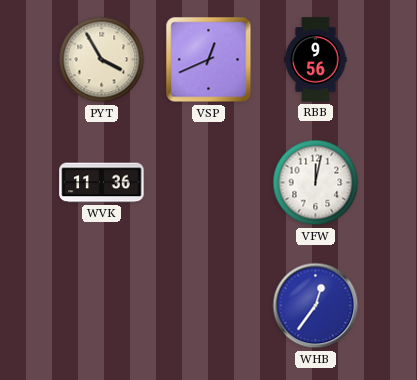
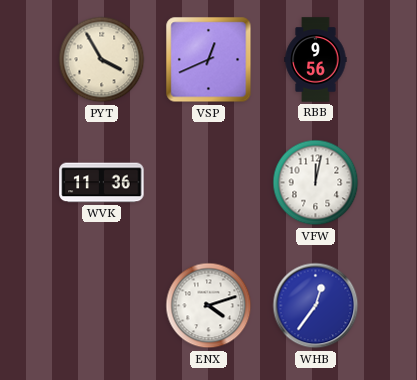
ENX: none -> 4:12 (209, 306)
